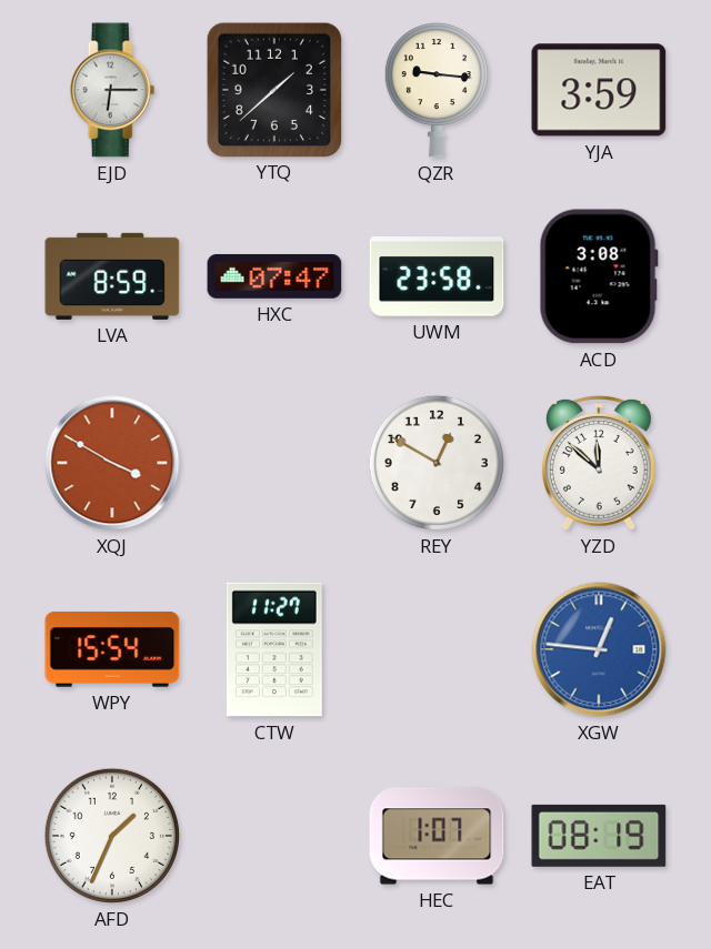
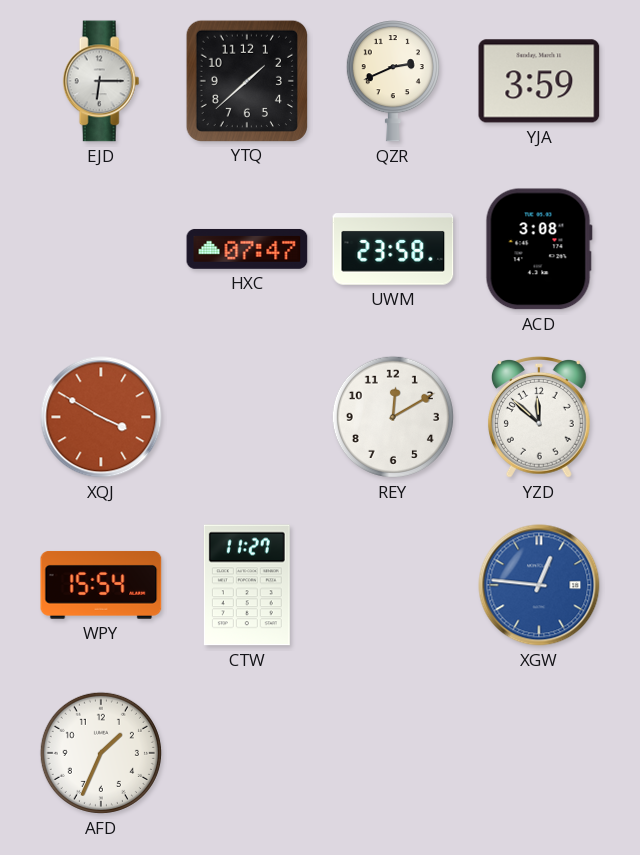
QZR: 9:16 -> 2:41 (393, 81)
LVA: 8:59 -> none (112, 276)
REY: 12:50 -> 12:10 (393, 417)
HEC: 1:07 -> none (437, 836)
EAT: 08:19 -> none (599, 836)
